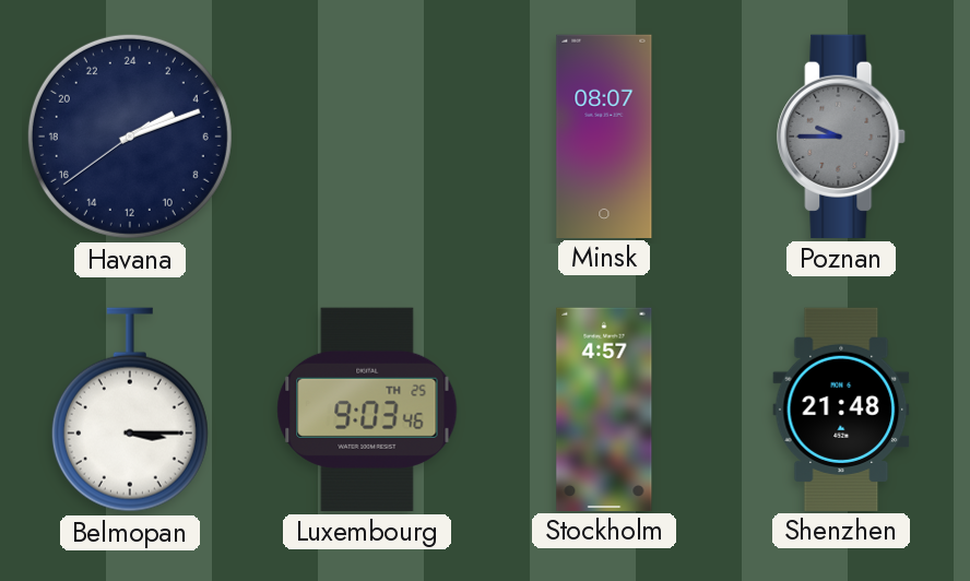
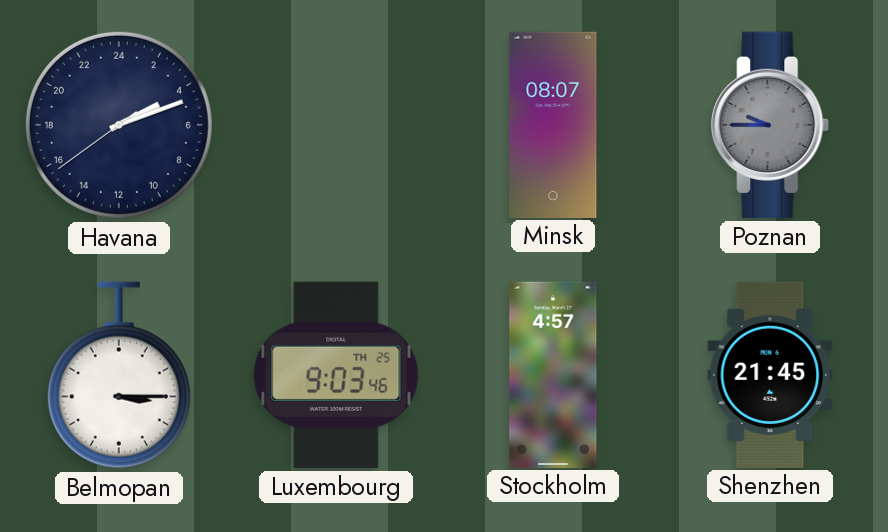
Shenzhen: 21:48 -> 21:45 (770, 374)
